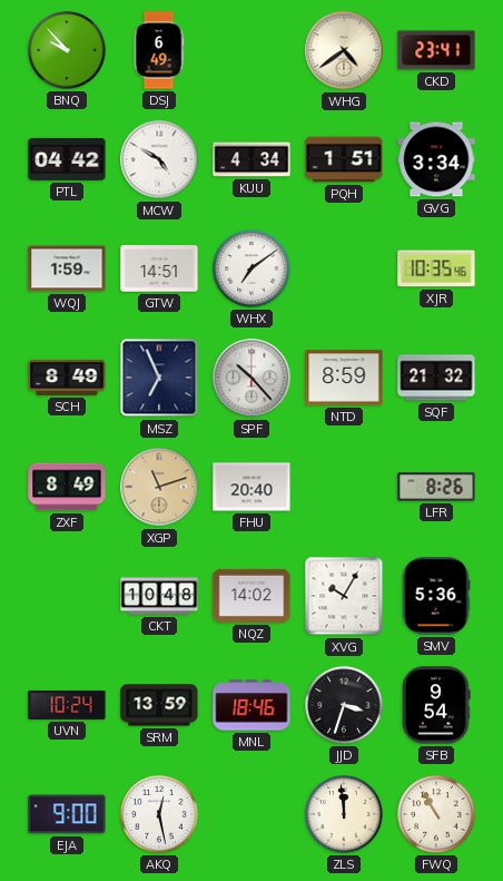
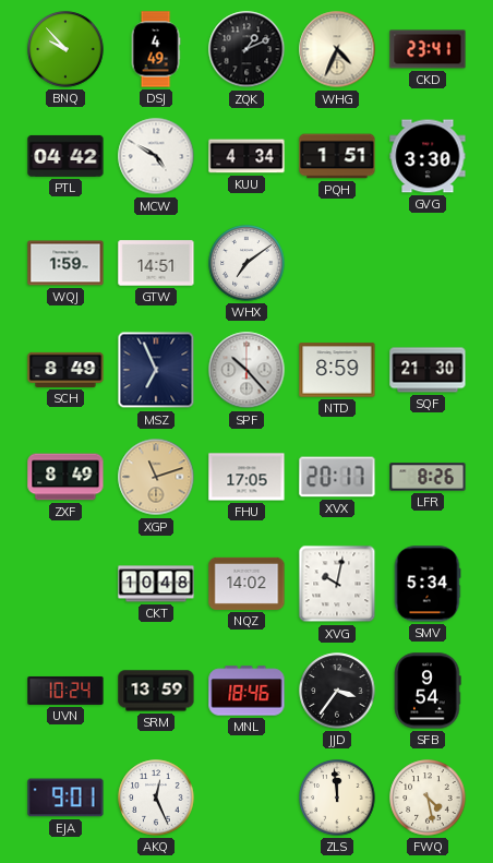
DSJ: 6:49 -> 4:49 (156, 49)
ZQK: none -> 1:11 (246, 49)
WHG: 4:39 -> 4:34 (337, 49)
GVG: 3:34 -> 3:30 (428, 156)
XJR: 10:35 -> none (436, 268)
SQF: 21:32 -> 21:30 (428, 370)
FHU: 20:40 -> 17:05 (246, 477)
XVX: none -> 20:17 (337, 477)
XVG: 10:05 -> 10:02 (337, 584)
SMV: 5:36 -> 5:34 (428, 584)
JJD: 3:33 -> 3:36 (337, 691)
EJA: 9:00 -> 9:01 (65, 798)
AKQ: 12:28 -> 12:26 (156, 798)
FWQ: 10:55 -> 4:28 (428, 798)
